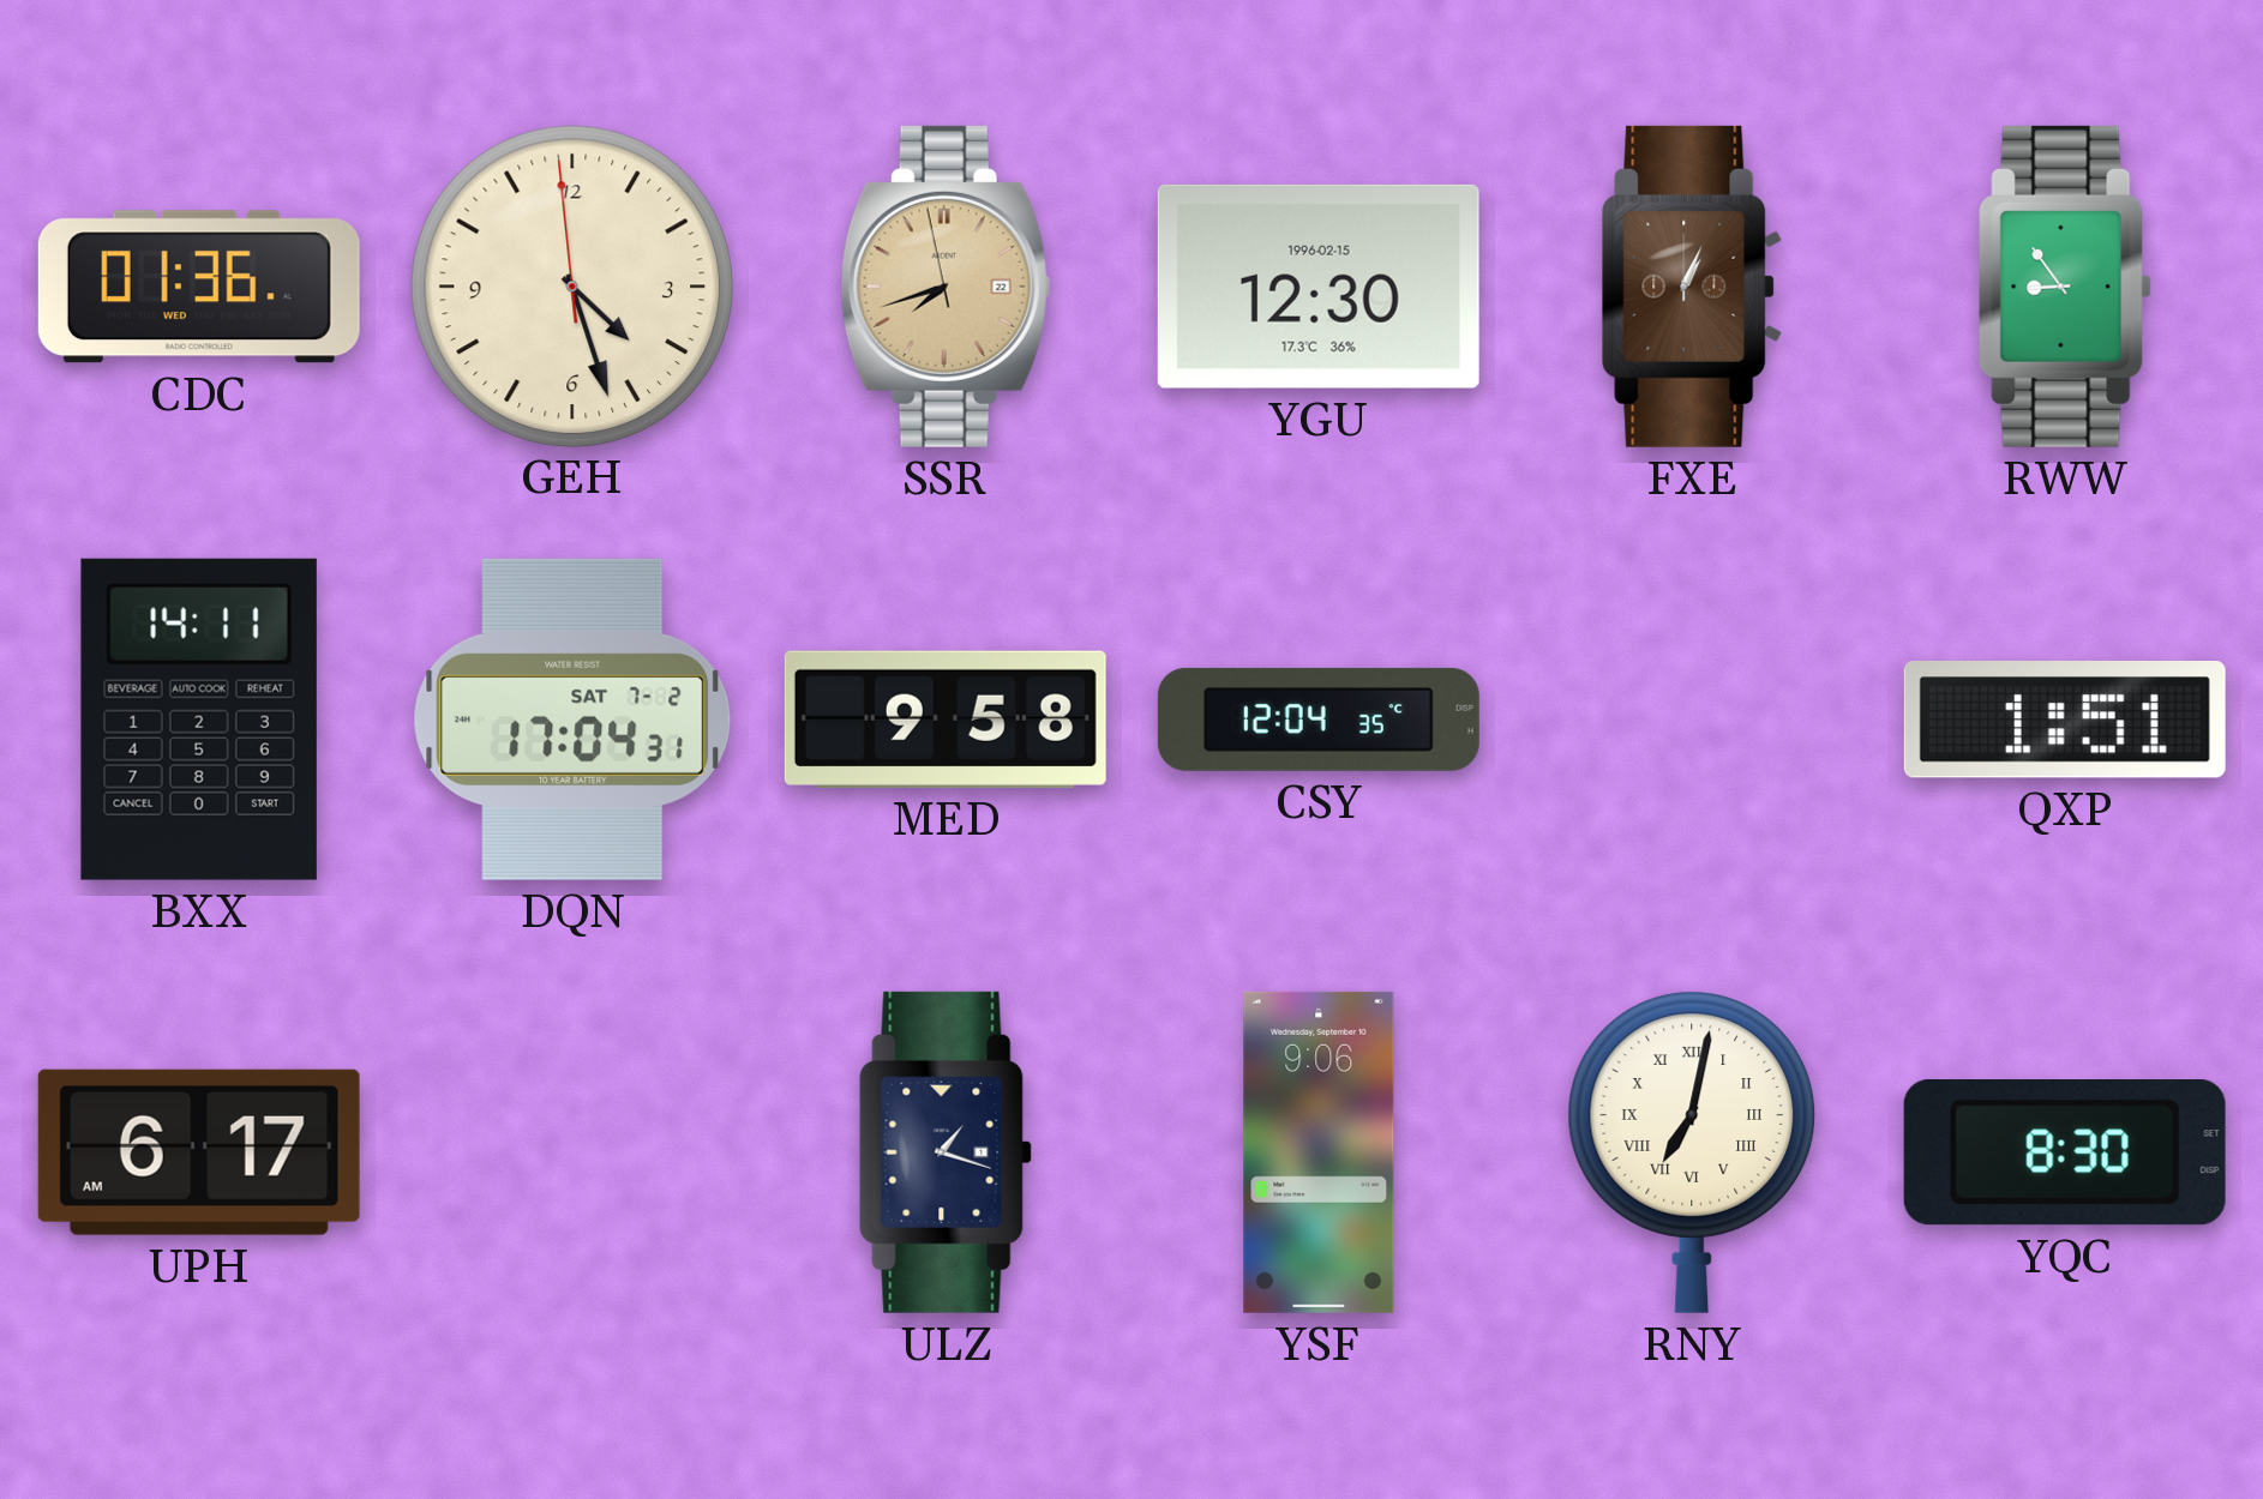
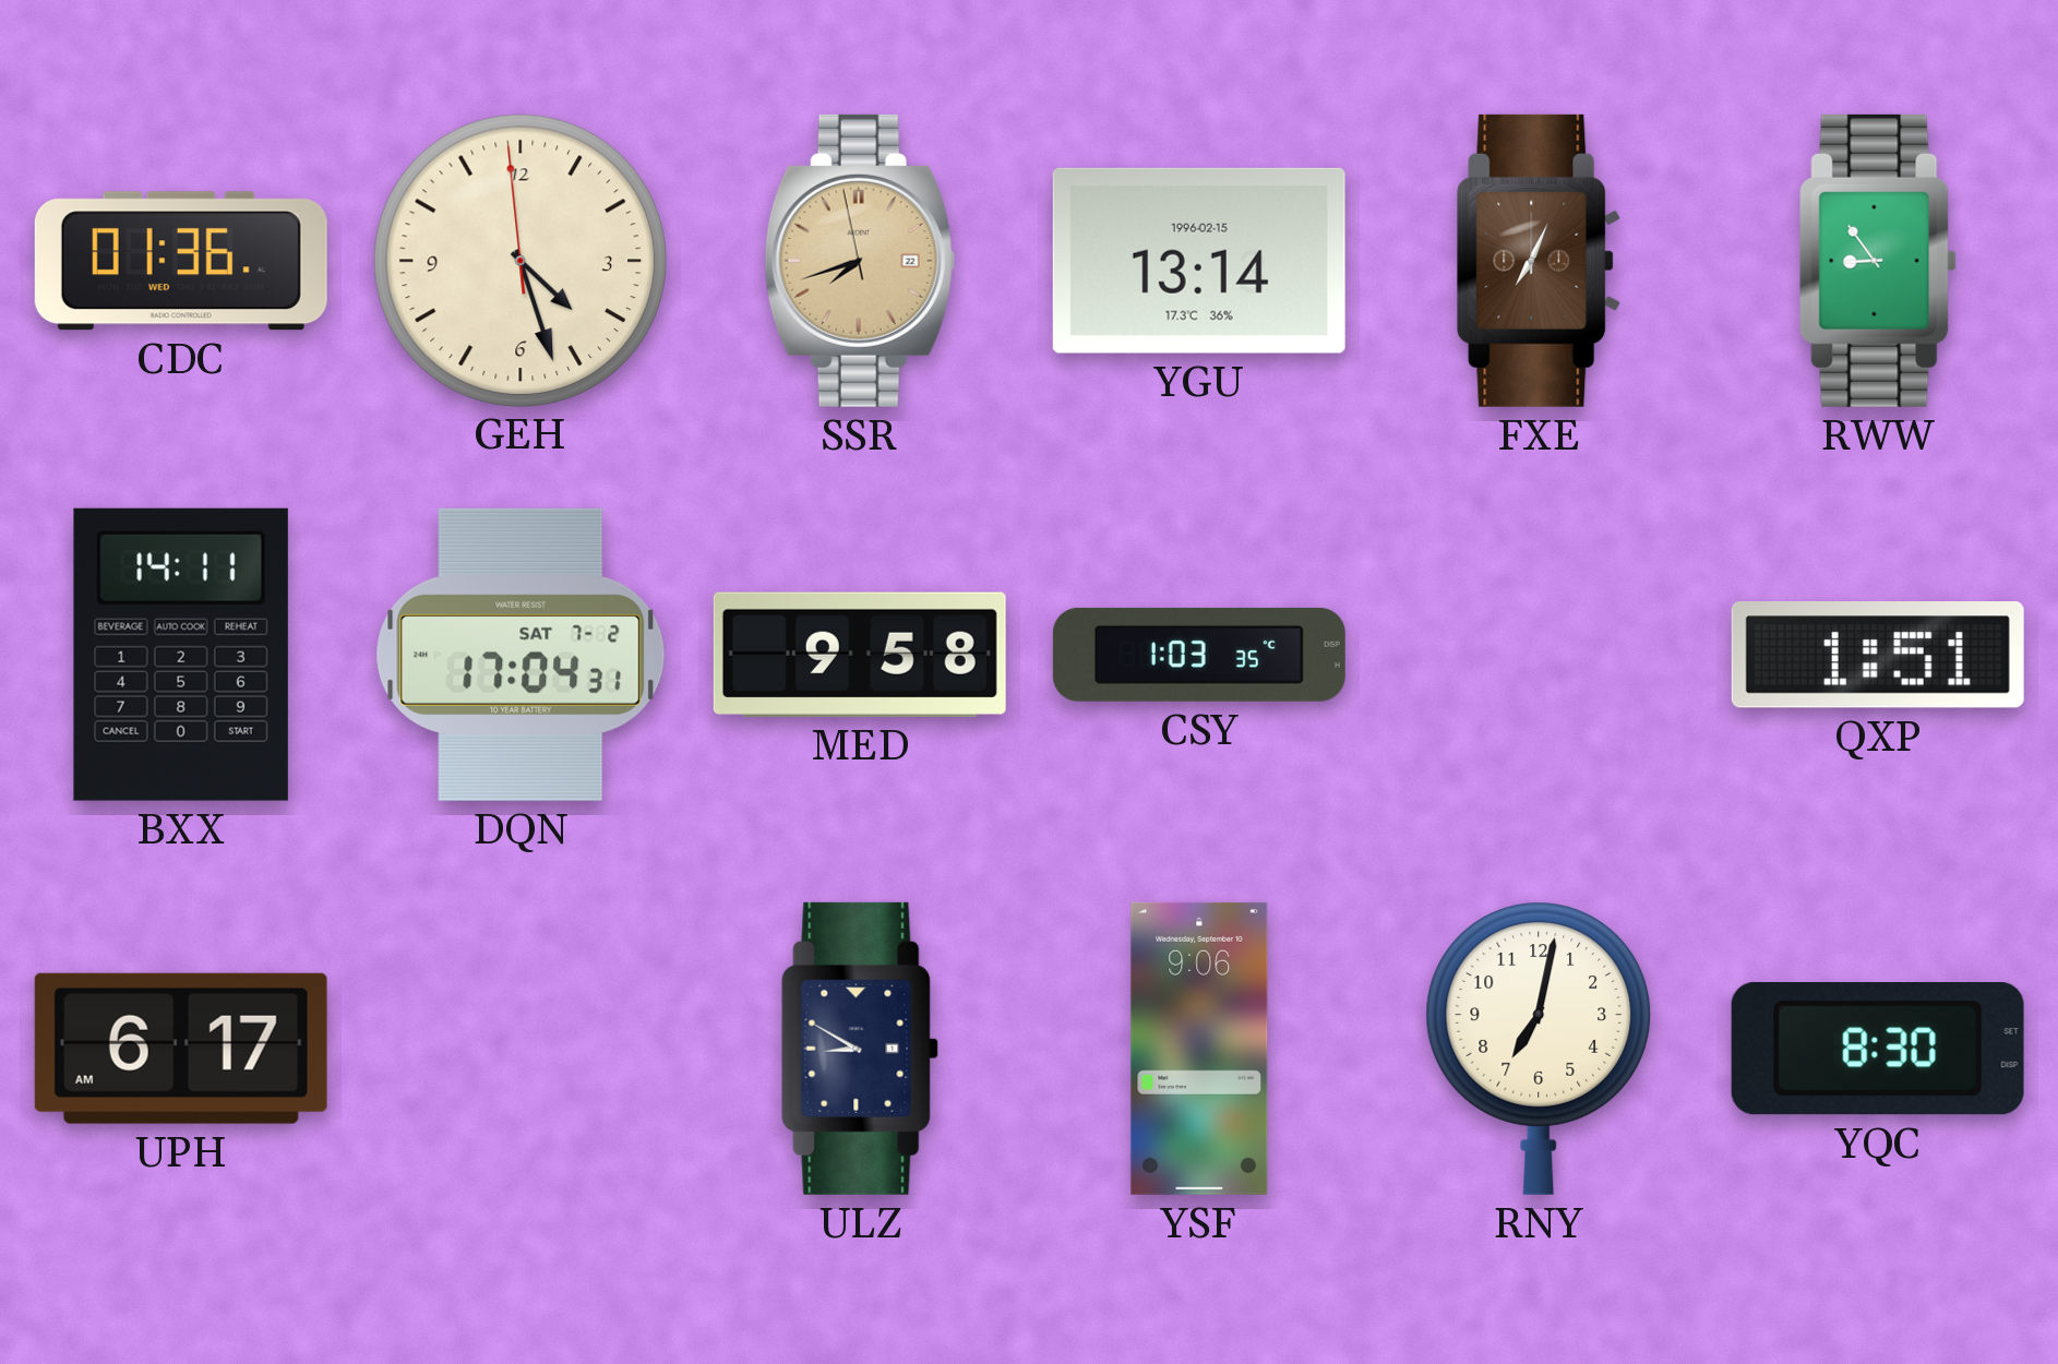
YGU: 12:30 -> 13:14 (1199, 261)
FXE: 1:04 -> 7:04 (1539, 261)
CSY: 12:04 -> 1:03 (1199, 655)
ULZ: 1:18 -> 8:50 (860, 1049)
RNY numerals: Roman -> Arabic (1539, 1049)
